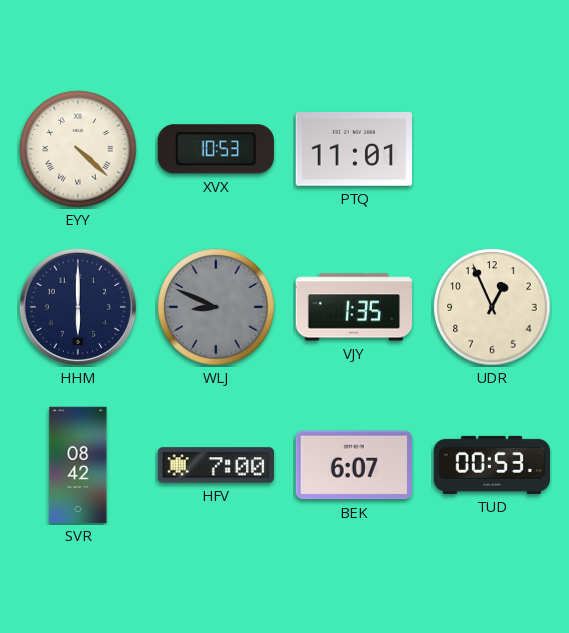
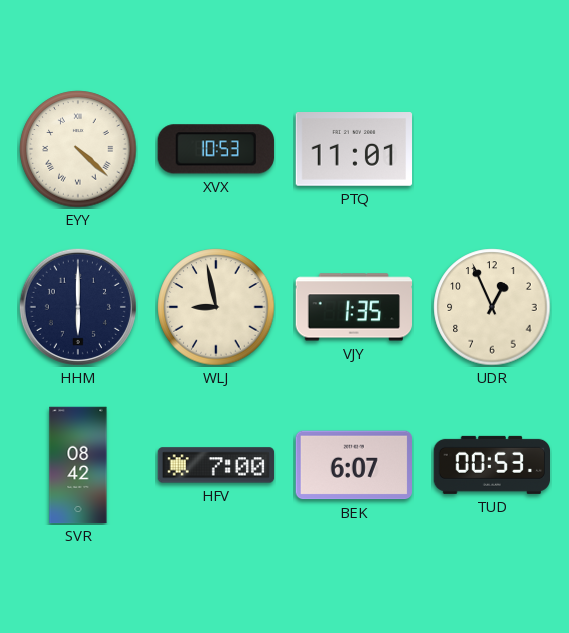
WLJ: 8:49 -> 8:58 (216, 307)
WLJ dial: grey -> cream (216, 307)
